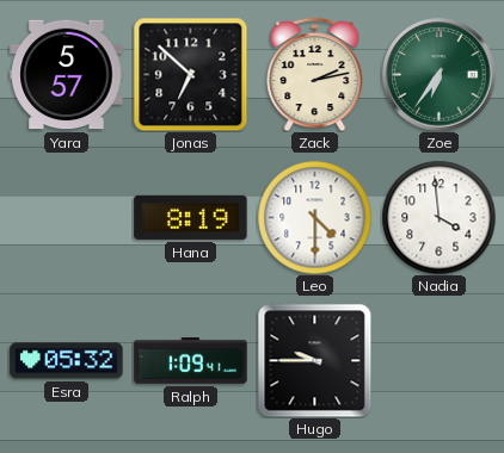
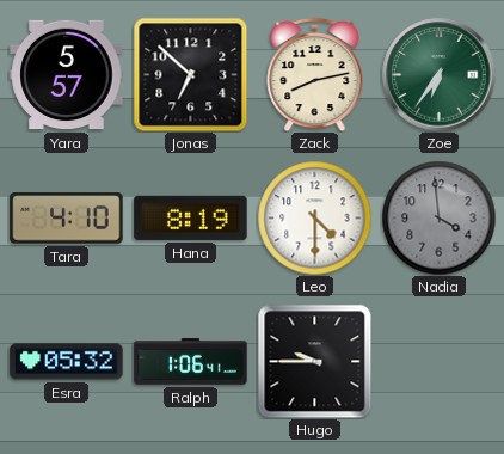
Zack: 2:13 -> 8:13 (315, 74)
Tara: none -> 4:10 (67, 219)
Nadia dial: white -> grey (438, 217)
Ralph: 1:09 -> 1:06 (191, 362)
